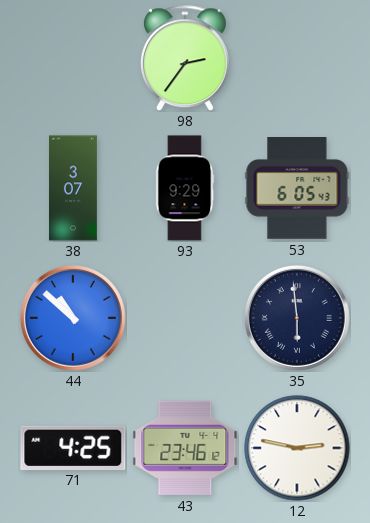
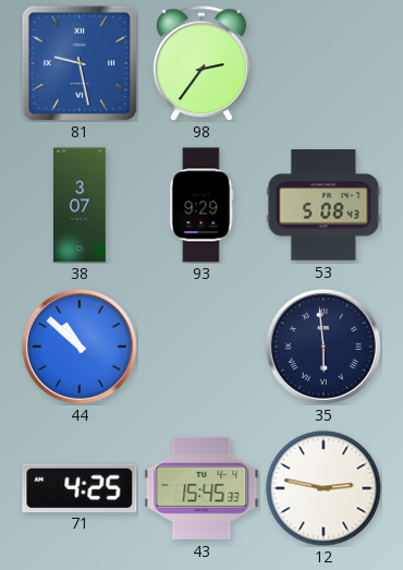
81: none -> 9:28 (80, 63)
53: 6:05 -> 5:08 (323, 206)
43: 23:46 -> 15:45 (201, 488)
